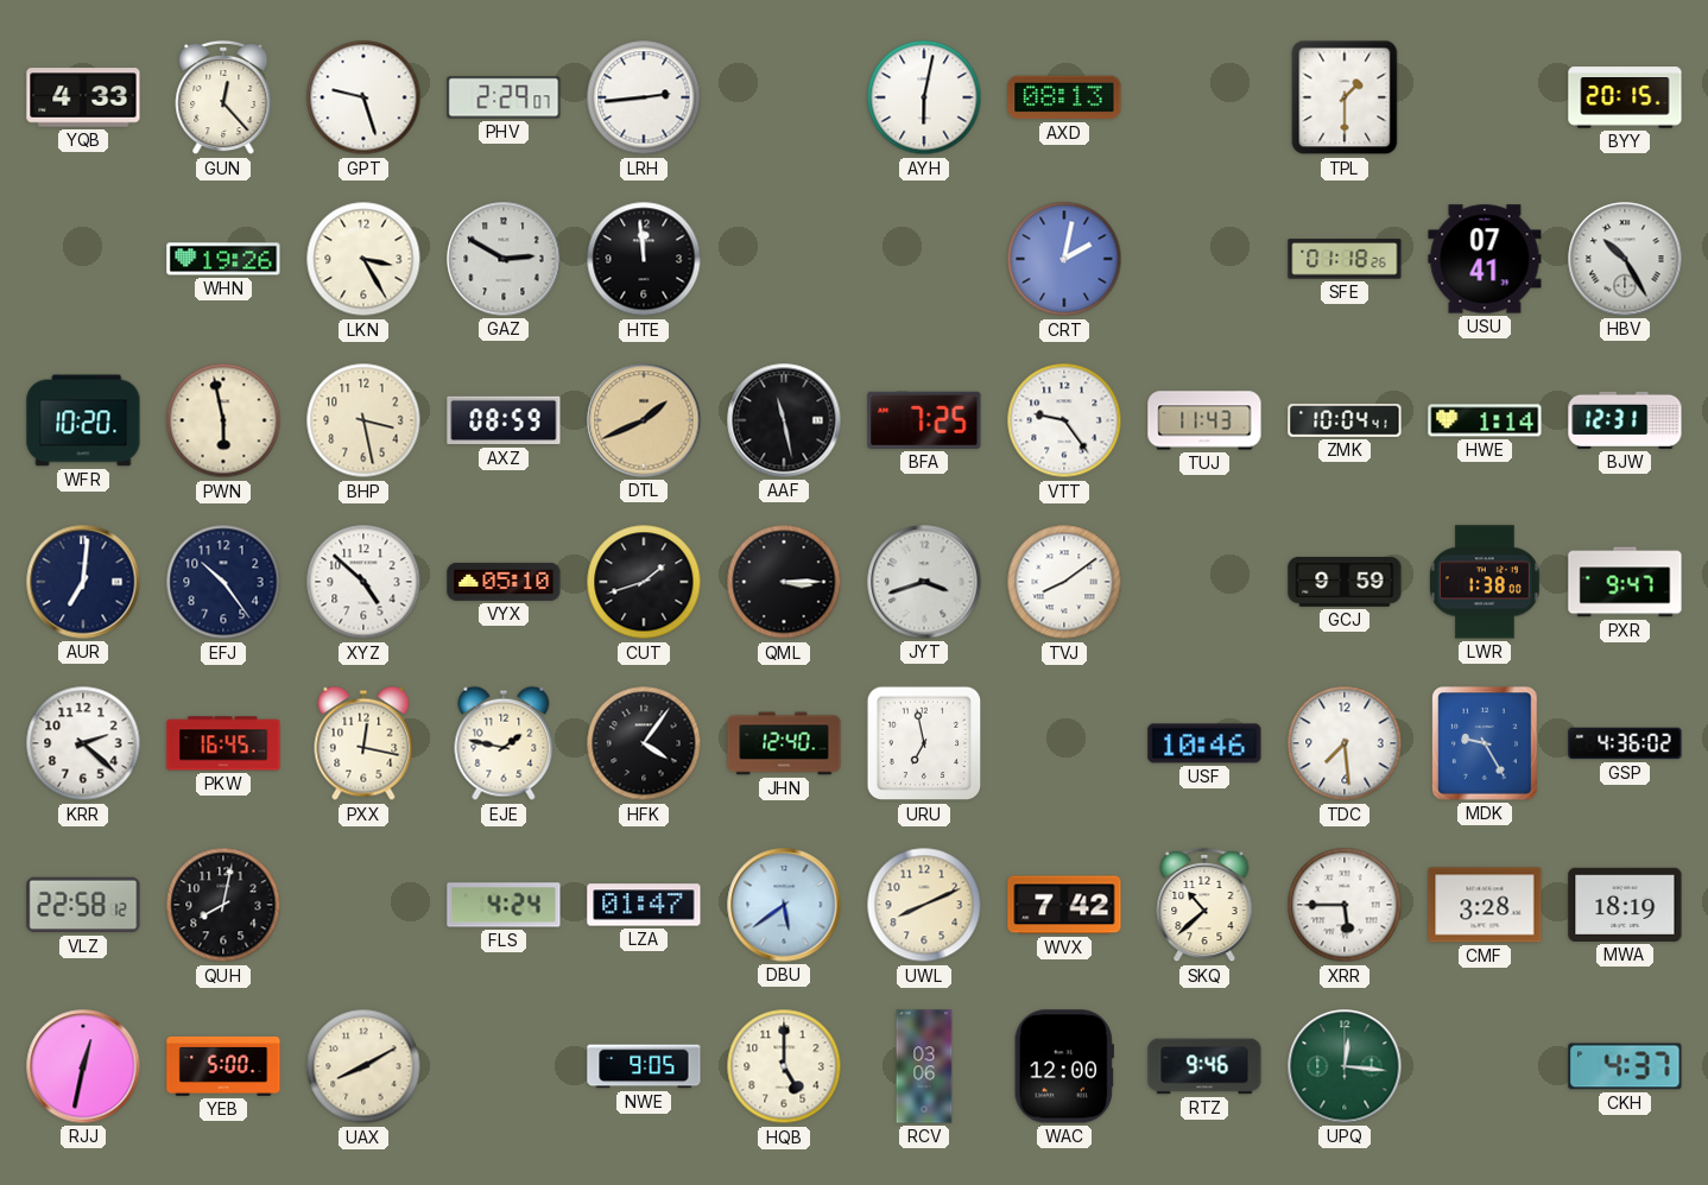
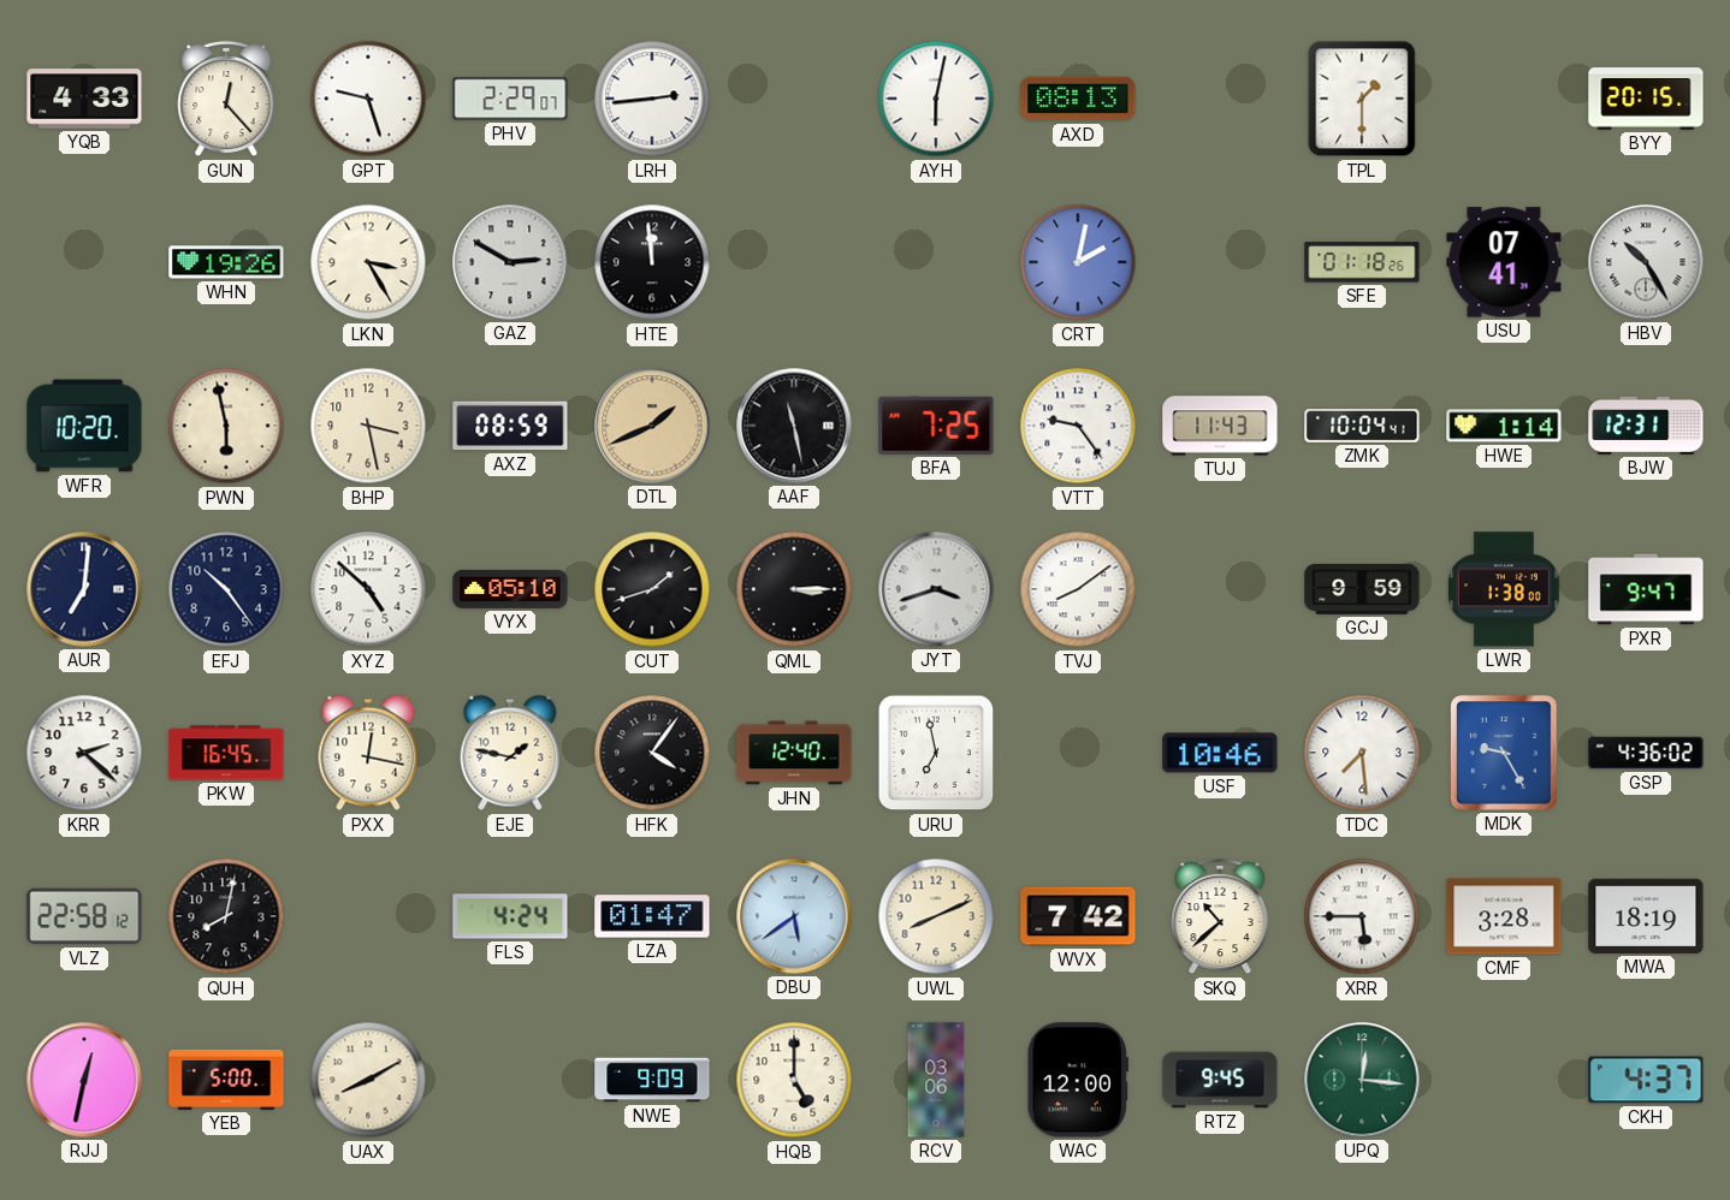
NWE: 9:05 -> 9:09 (652, 1080)
RTZ: 9:46 -> 9:45 (1220, 1080)
